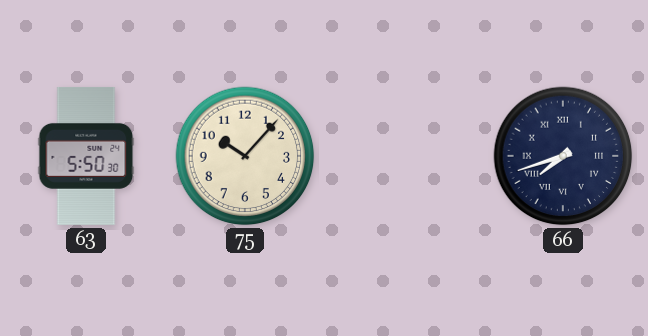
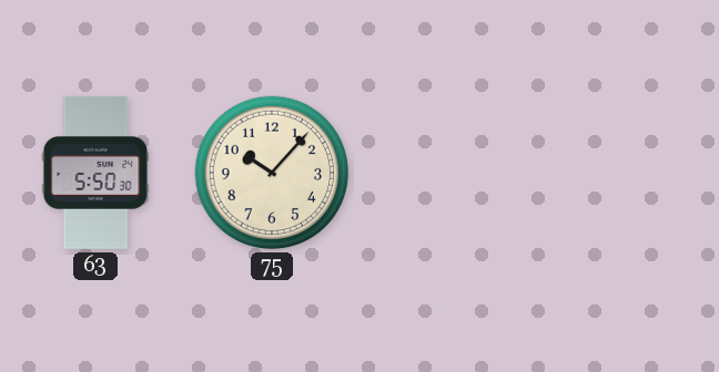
66: 7:42 -> none (563, 156)
